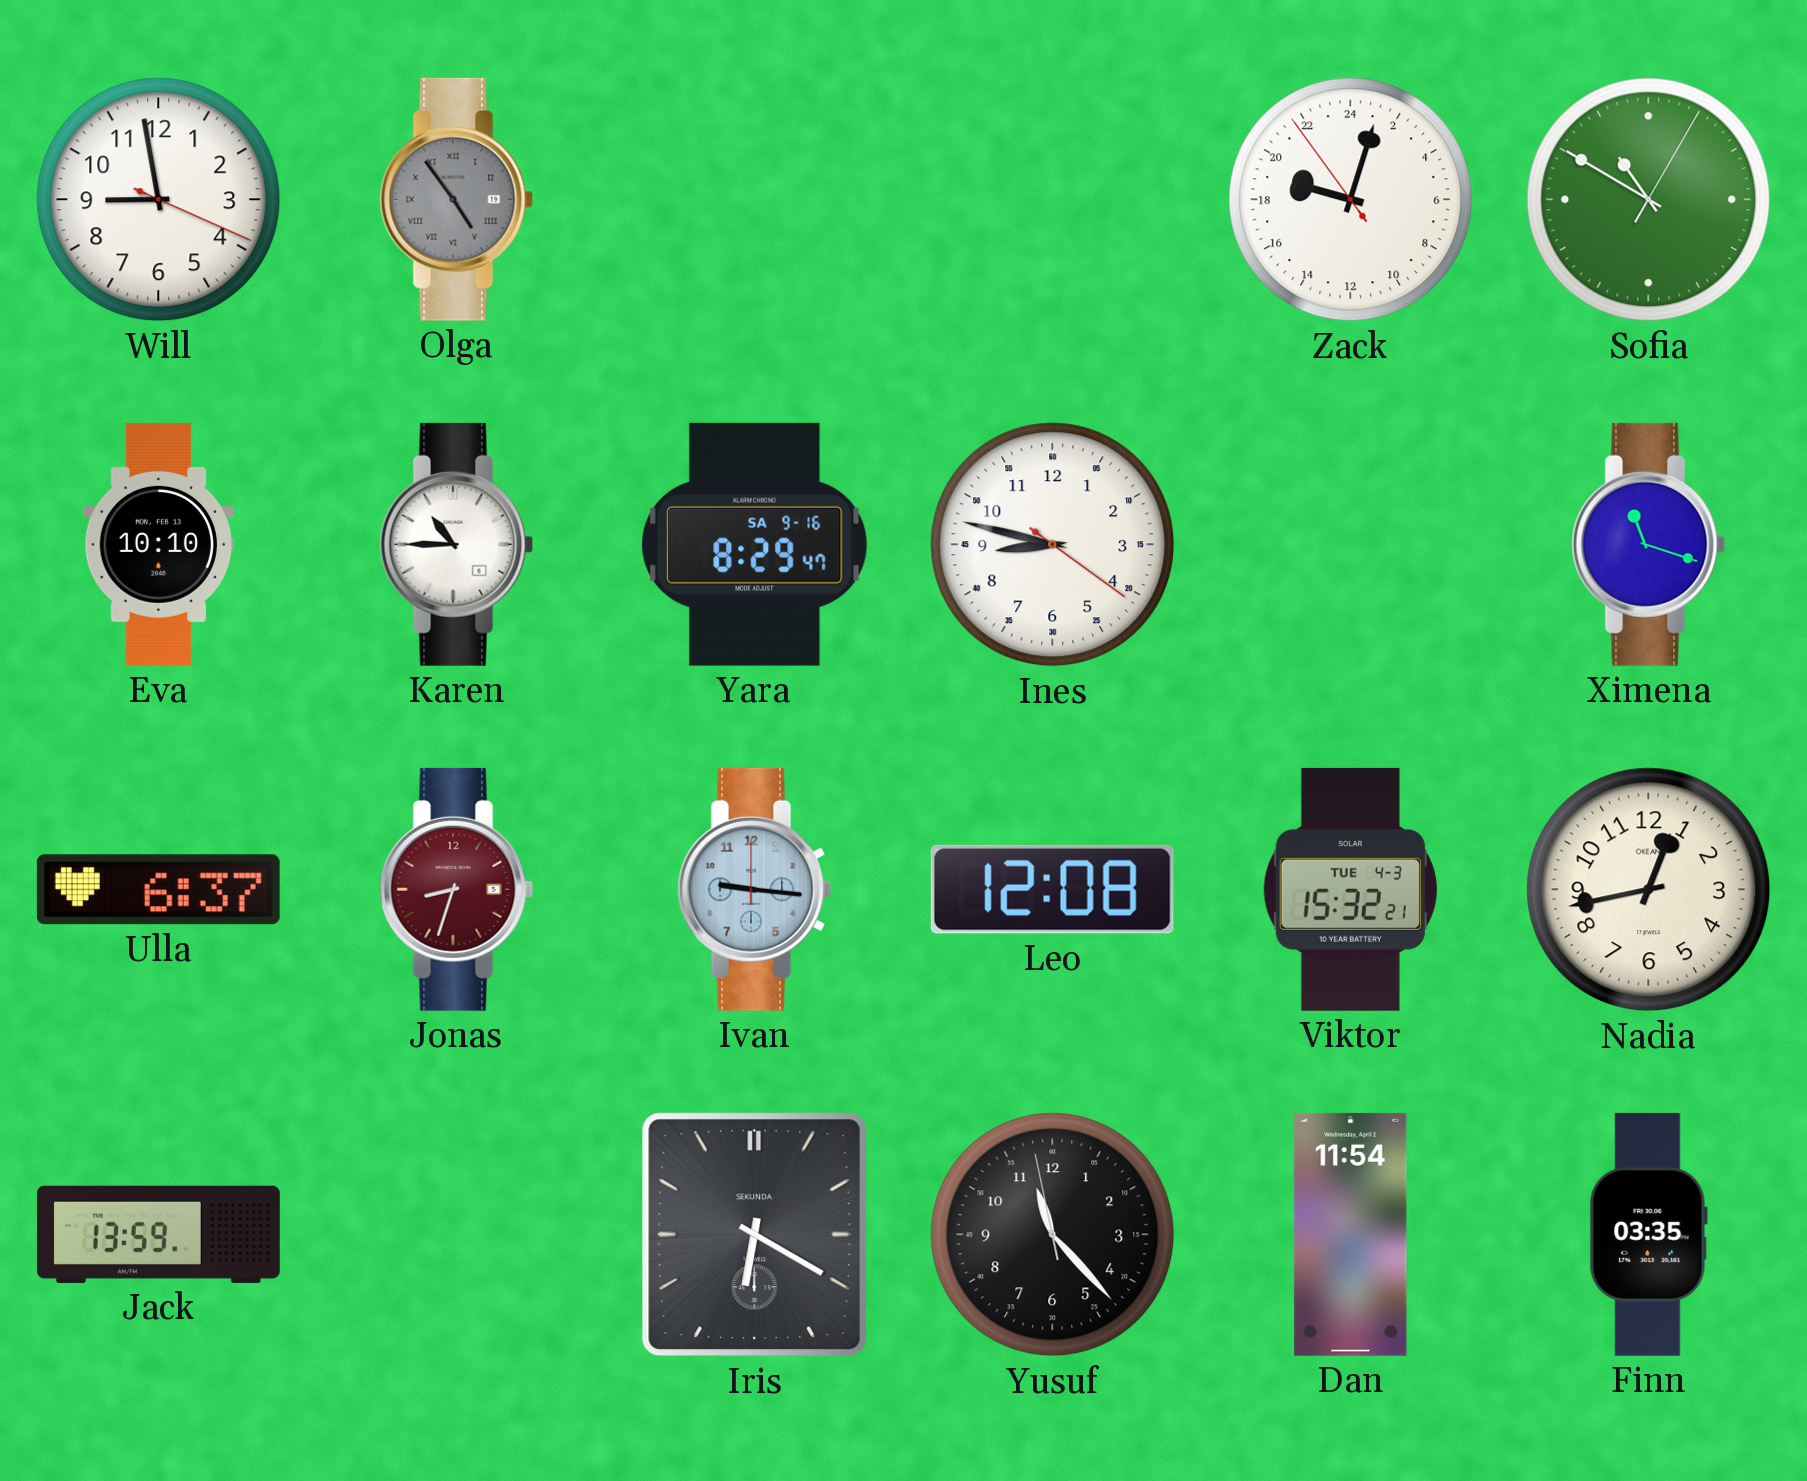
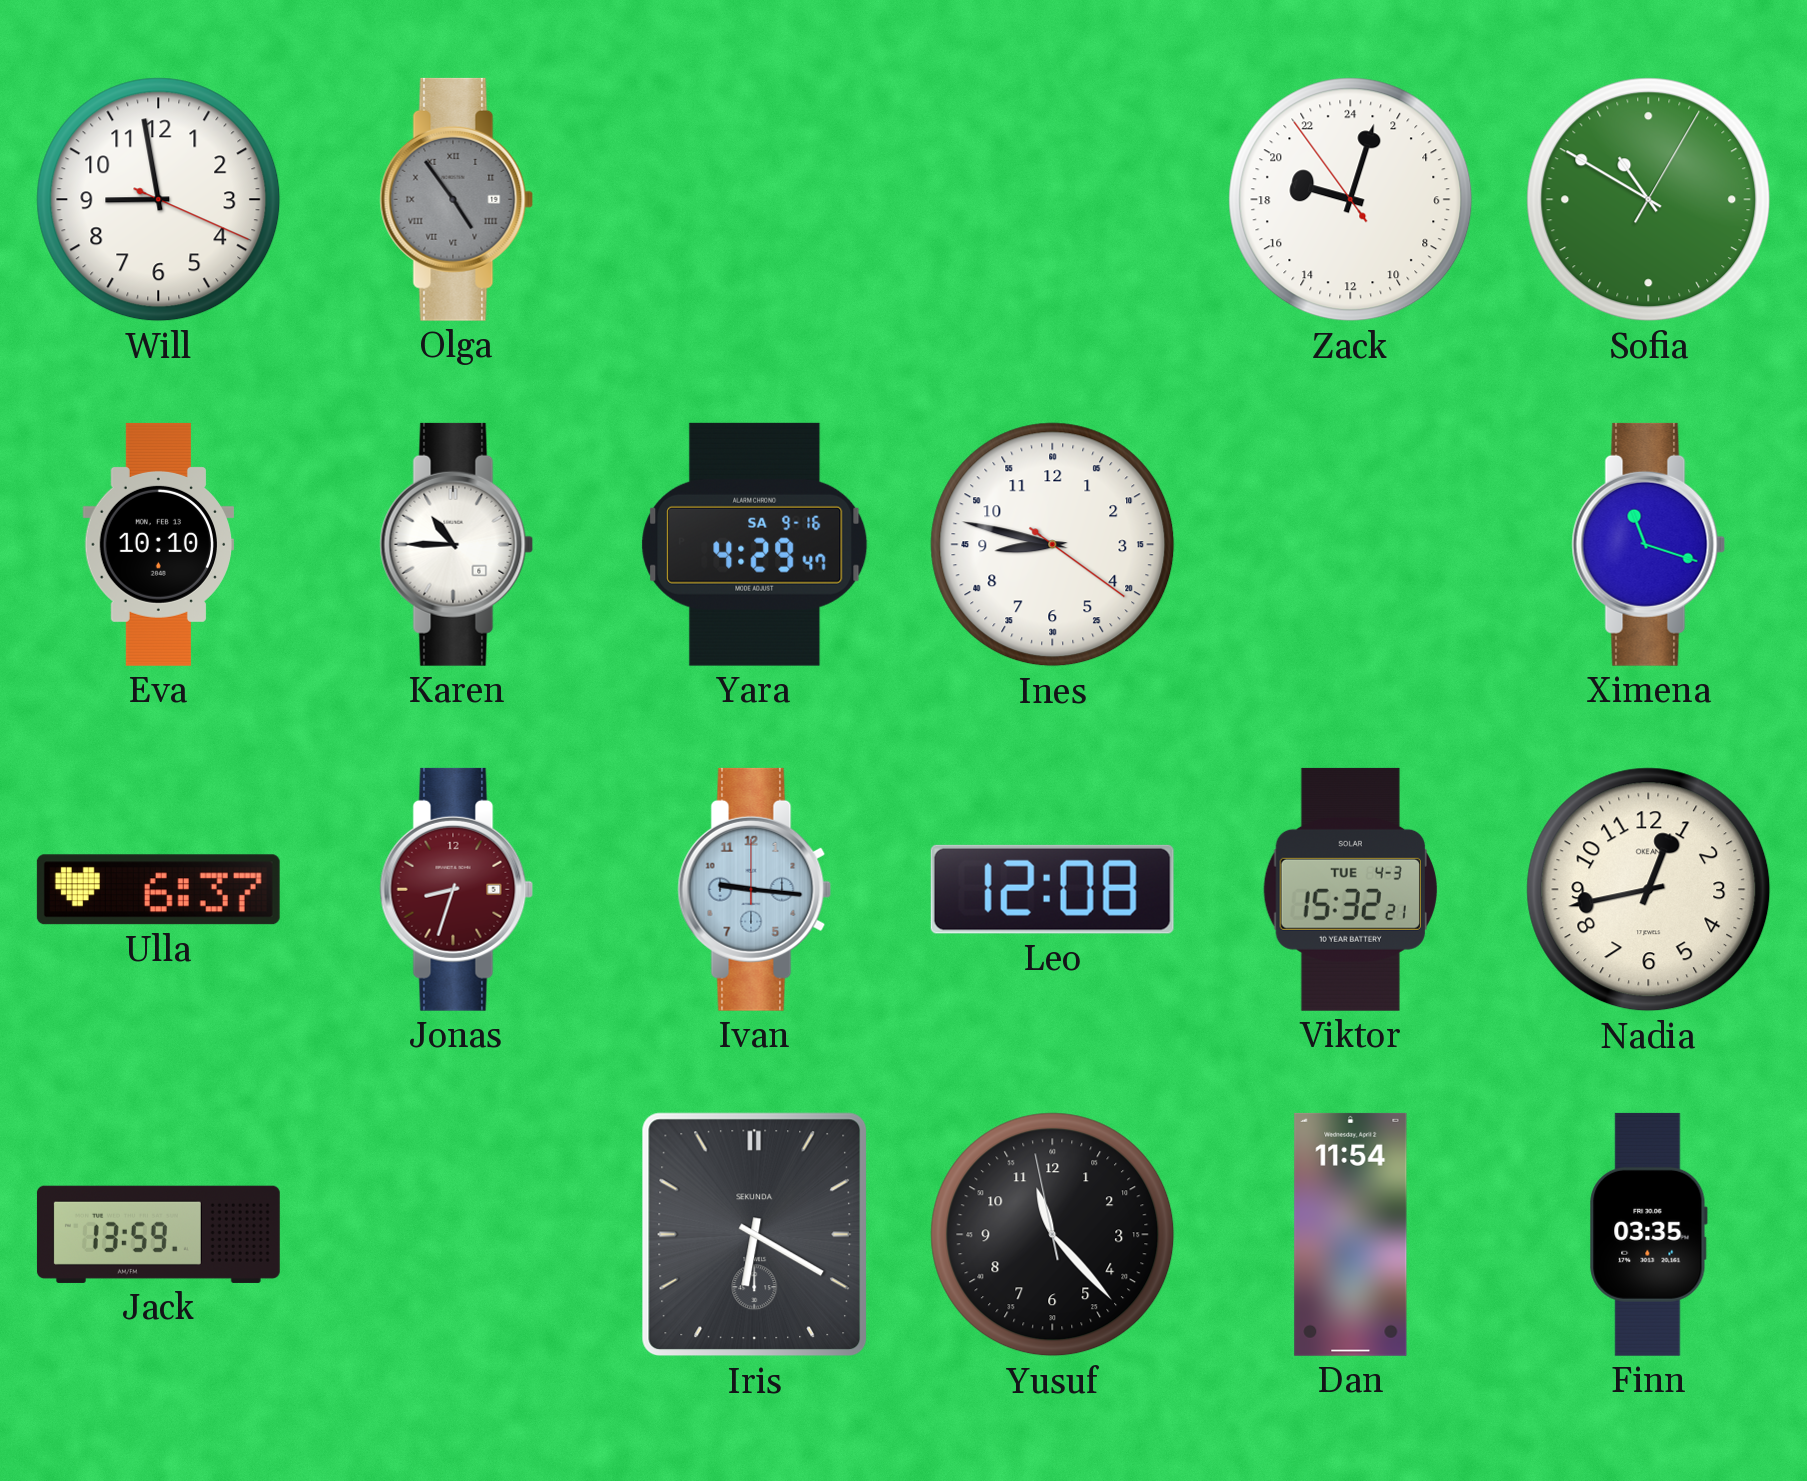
Yara: 8:29 -> 4:29 (755, 544)
